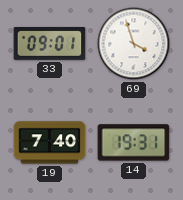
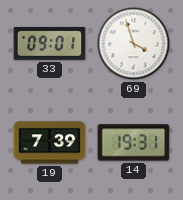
19: 7:40 -> 7:39 (50, 143)
